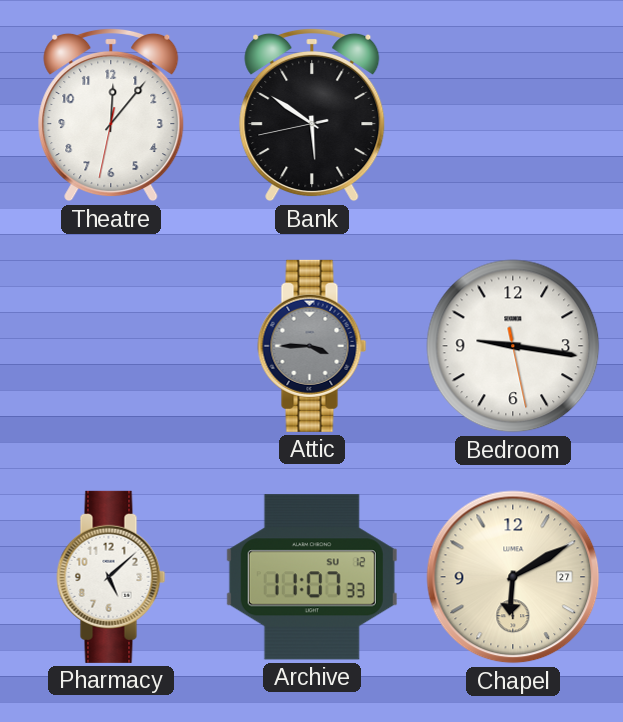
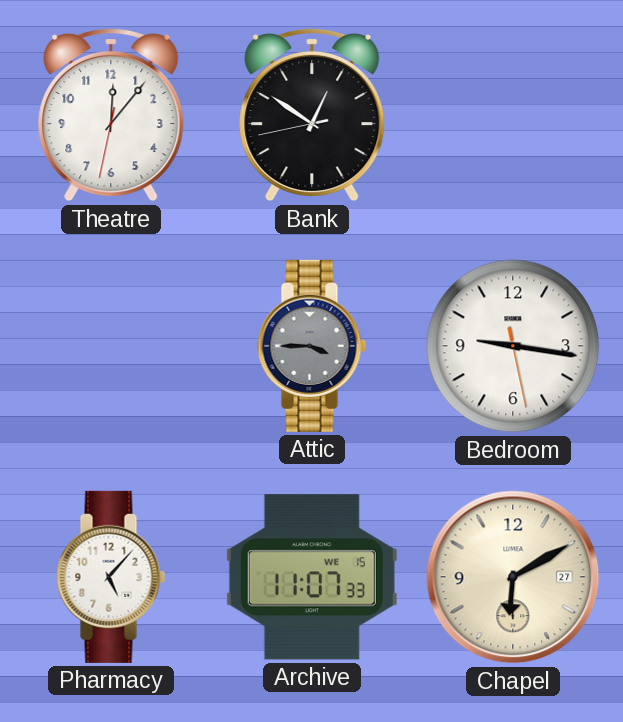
Bank: 5:50 -> 12:50 (312, 115)
Pharmacy: 5:08 -> 5:07 (111, 577)
Archive date: SU 12 -> WE 15 (312, 577)
